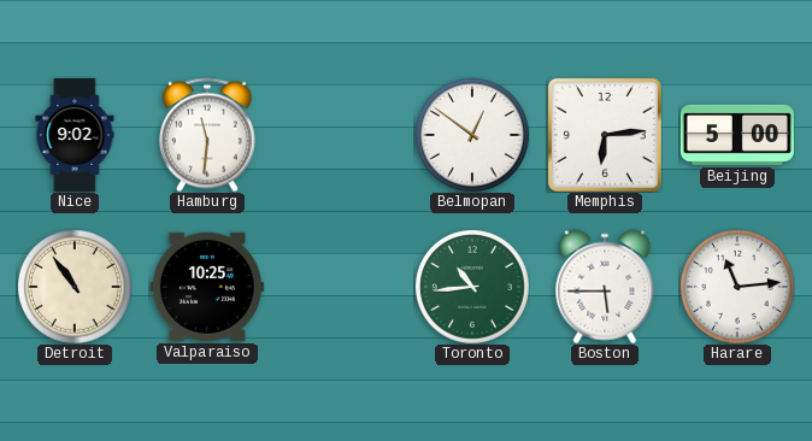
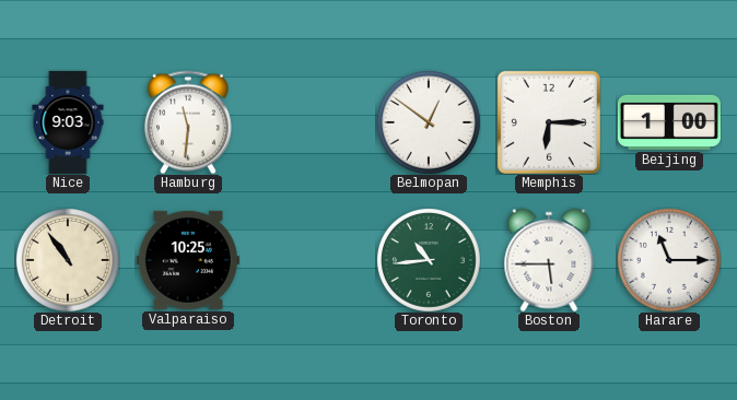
Nice: 9:02 -> 9:03 (68, 122)
Memphis: 6:14 -> 6:15 (549, 122)
Beijing: 5:00 -> 1:00 (669, 122)
Harare: 11:14 -> 11:15 (669, 260)
